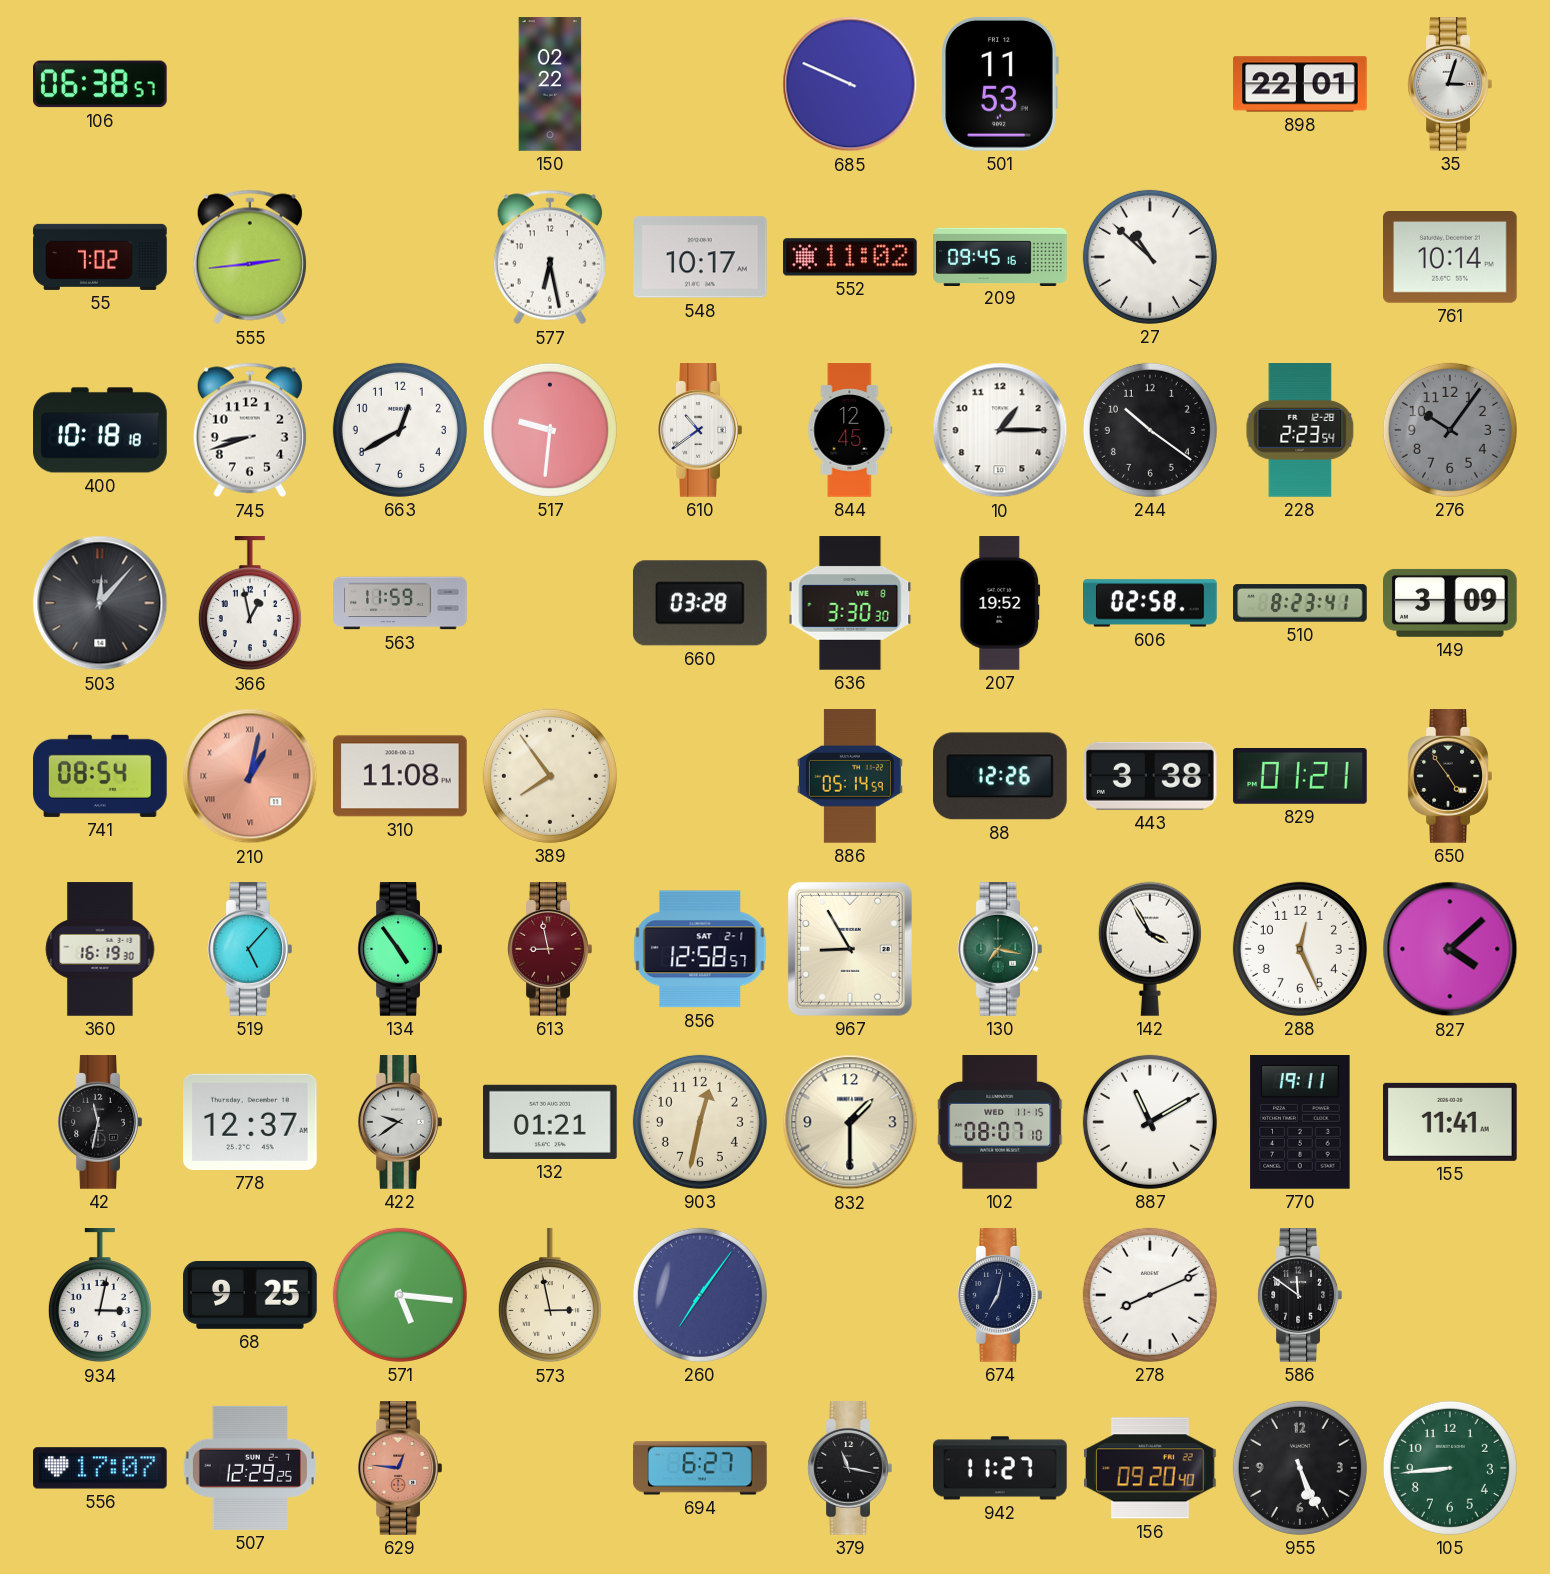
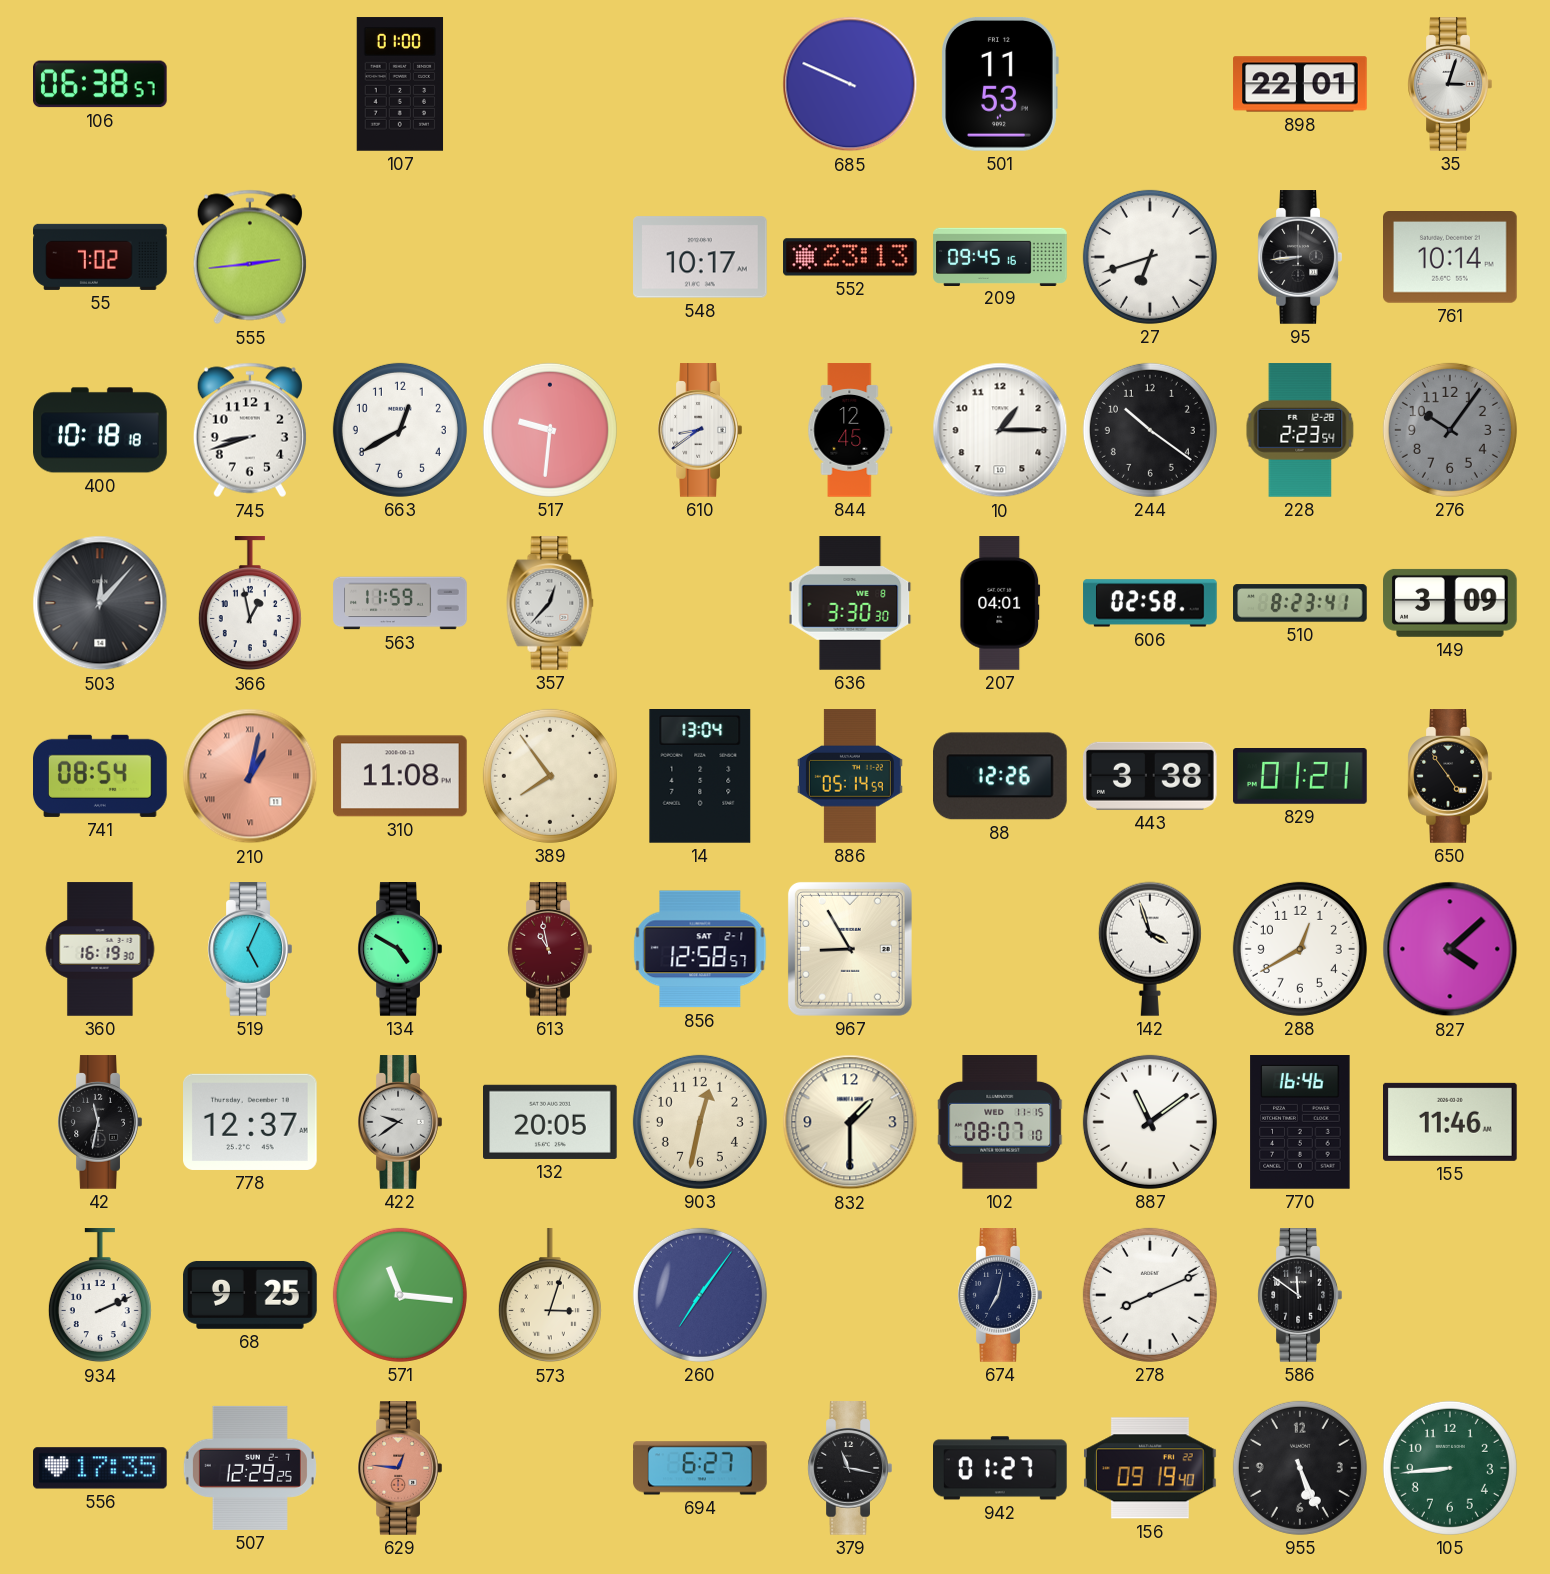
107: none -> 01:00 (400, 84)
150: 02:22 -> none (550, 84)
577: 6:28 -> none (550, 257)
552: 11:02 -> 23:13 (850, 257)
27: 10:52 -> 6:42 (1150, 257)
95: none -> 8:44 (1300, 257)
610: 10:39 -> 8:39 (700, 430)
357: none -> 12:37 (550, 603)
660: 03:28 -> none (700, 603)
207: 19:52 -> 04:01 (1000, 603)
14: none -> 13:04 (700, 777)
519: 5:07 -> 5:04 (250, 949)
134: 4:54 -> 4:50 (400, 949)
613: 8:58 -> 10:58 (550, 949)
130: 7:17 -> none (1000, 949)
142: 3:55 -> 3:57 (1150, 949)
288: 12:26 -> 12:40 (1300, 949)
132: 01:21 -> 20:05 (551, 1122)
887: 11:10 -> 11:09 (1150, 1122)
770: 19:11 -> 16:46 (1300, 1123)
155: 11:41 -> 11:46 (1451, 1122)
934: 3:02 -> 2:11 (100, 1296)
571: 5:16 -> 11:16 (400, 1295)
573: 2:58 -> 3:03 (550, 1296)
556: 17:07 -> 17:35 (100, 1468)
942: 11:27 -> 01:27 (1001, 1468)
156: 09:20 -> 09:19 (1151, 1468)
